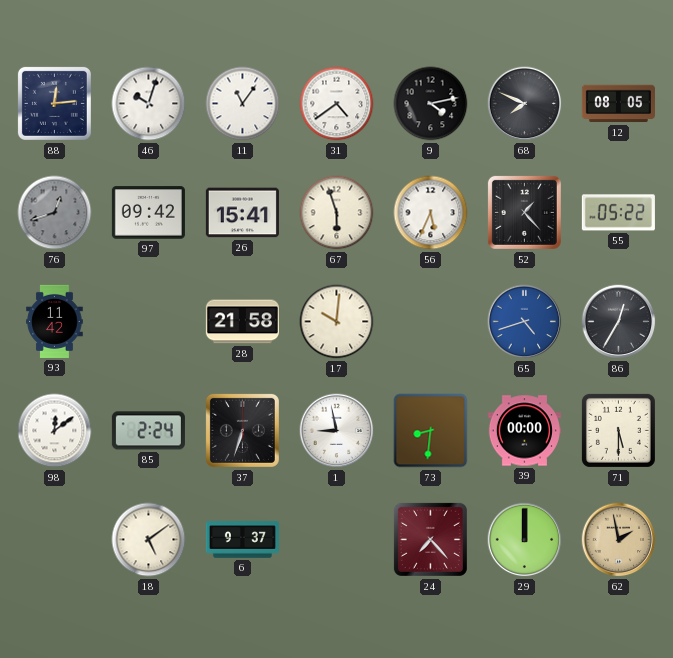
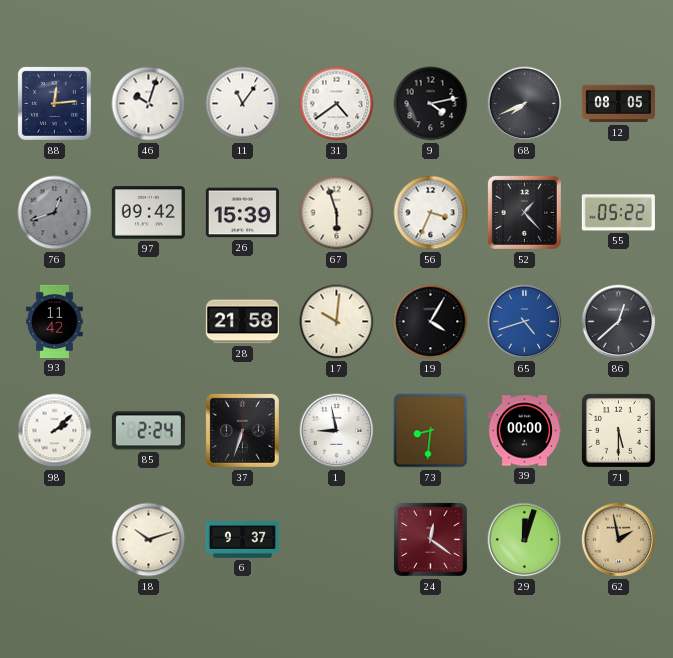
68: 7:49 -> 7:41 (525, 104)
26: 15:41 -> 15:39 (242, 213)
56: 5:34 -> 3:34 (431, 213)
19: none -> 4:05 (431, 322)
86: 12:35 -> 12:38 (619, 322)
98: 12:09 -> 2:08 (55, 431)
18: 5:09 -> 10:12 (149, 540)
24: 7:23 -> 12:21 (430, 539)
29: 12:00 -> 12:03 (525, 540)
